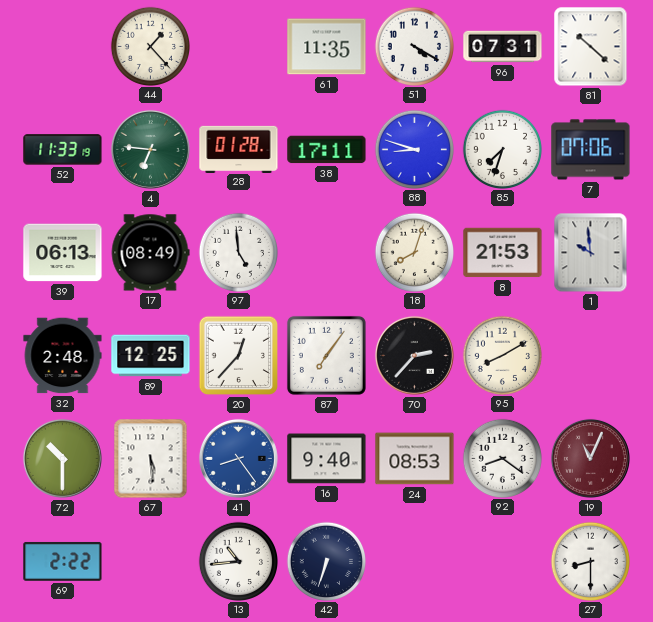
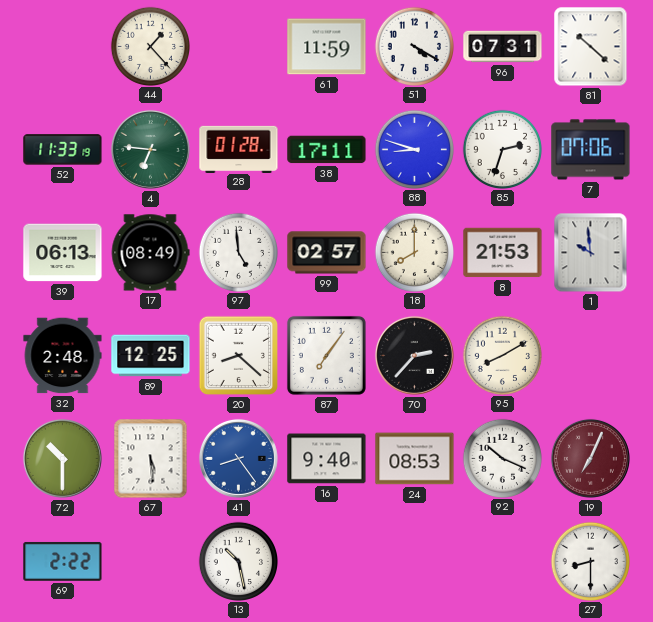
61: 11:35 -> 11:59 (327, 47)
85: 7:33 -> 2:33 (502, 149)
99: none -> 02:57 (327, 253)
18: 8:03 -> 8:00 (414, 252)
20: 12:37 -> 8:22 (239, 356)
92: 8:21 -> 10:19 (502, 458)
19: 11:04 -> 7:04 (590, 458)
13: 10:44 -> 10:28 (238, 561)
42: 6:33 -> none (326, 561)
